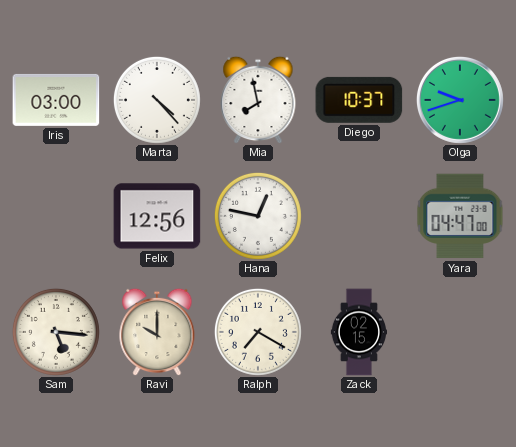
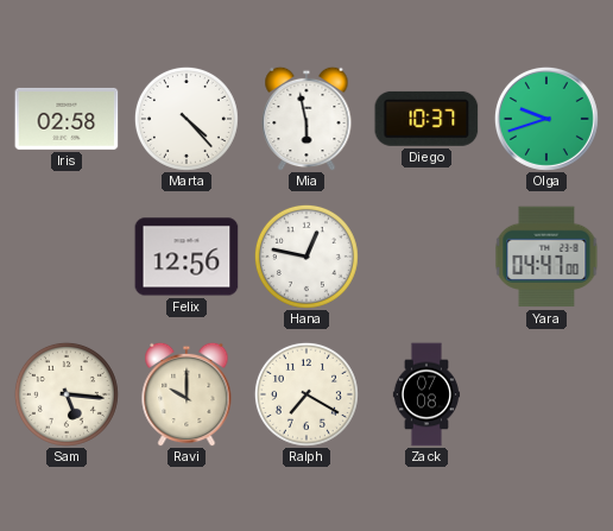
Iris: 03:00 -> 02:58 (67, 119)
Mia: 7:58 -> 5:58 (306, 119)
Zack: 02:15 -> 07:08 (425, 394)
